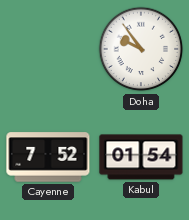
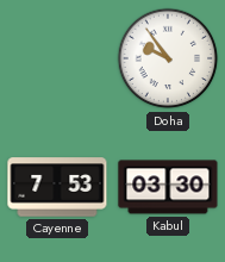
Cayenne: 7:52 -> 7:53 (57, 187)
Kabul: 01:54 -> 03:30 (168, 187)
